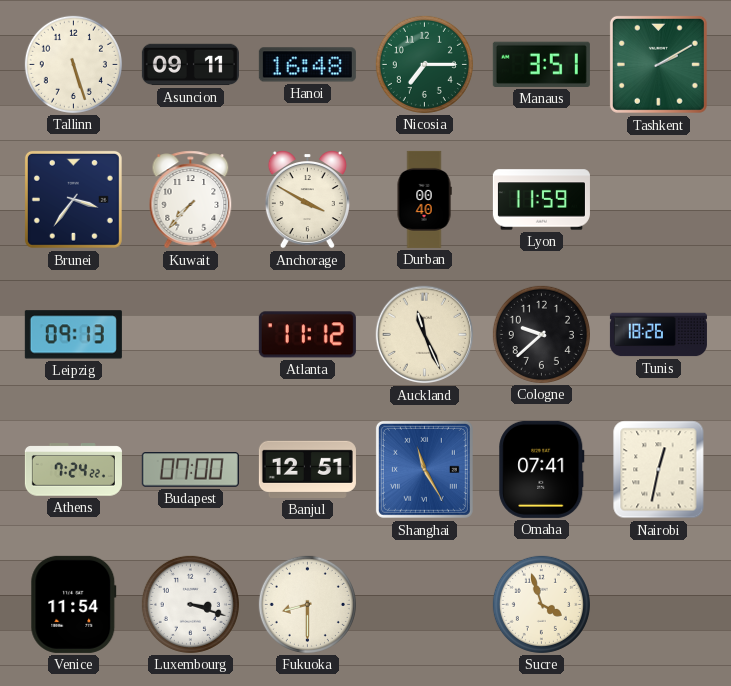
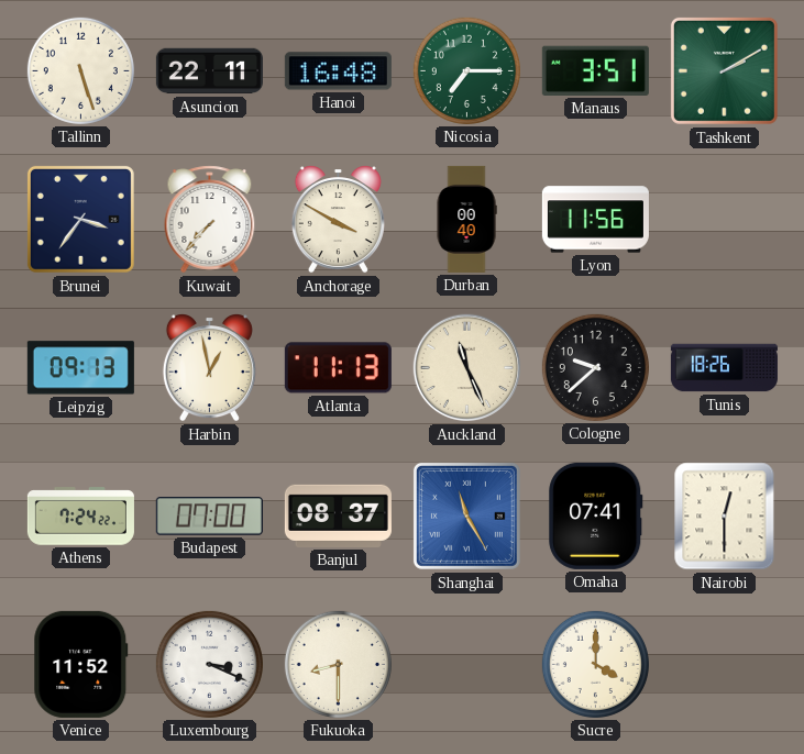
Asuncion: 09:11 -> 22:11 (209, 71)
Lyon: 11:59 -> 11:56 (595, 220)
Harbin: none -> 12:58 (209, 368)
Atlanta: 11:12 -> 11:13 (338, 368)
Banjul: 12:51 -> 08:37 (338, 515)
Nairobi: 12:32 -> 12:30 (725, 517)
Venice: 11:54 -> 11:52 (81, 664)
Luxembourg: 3:18 -> 3:19 (209, 664)
Sucre: 3:57 -> 4:00 (595, 664)
